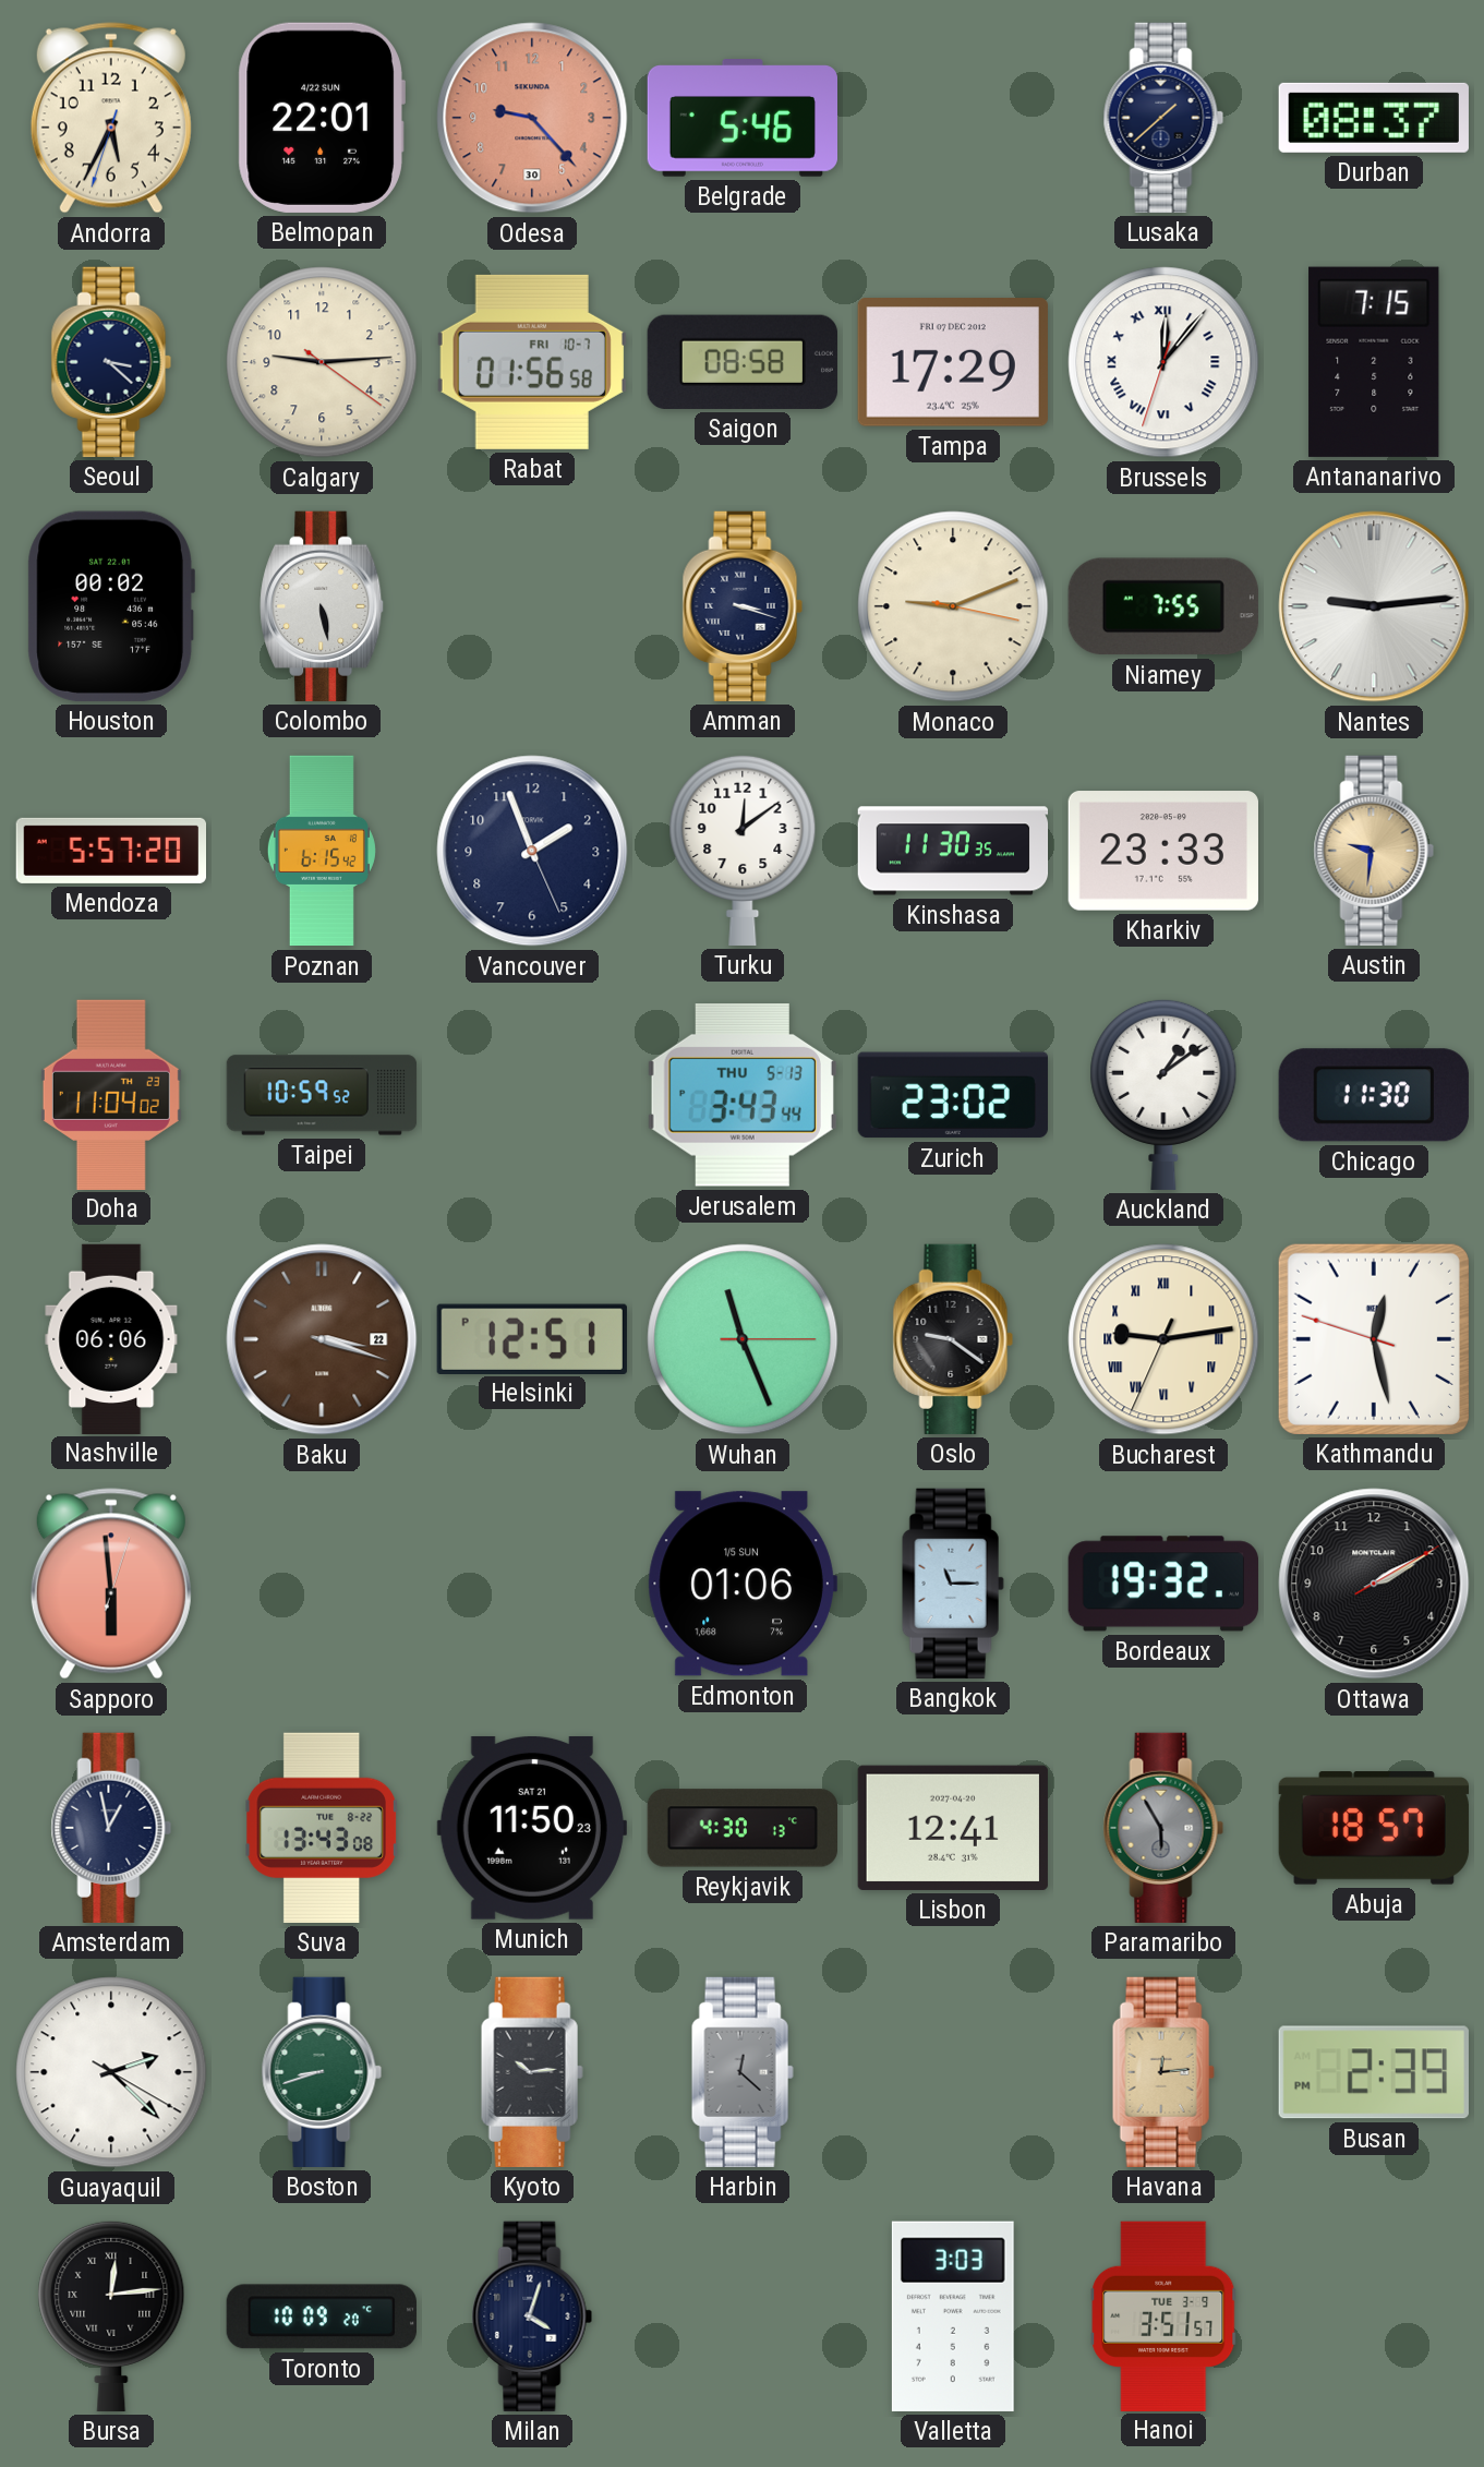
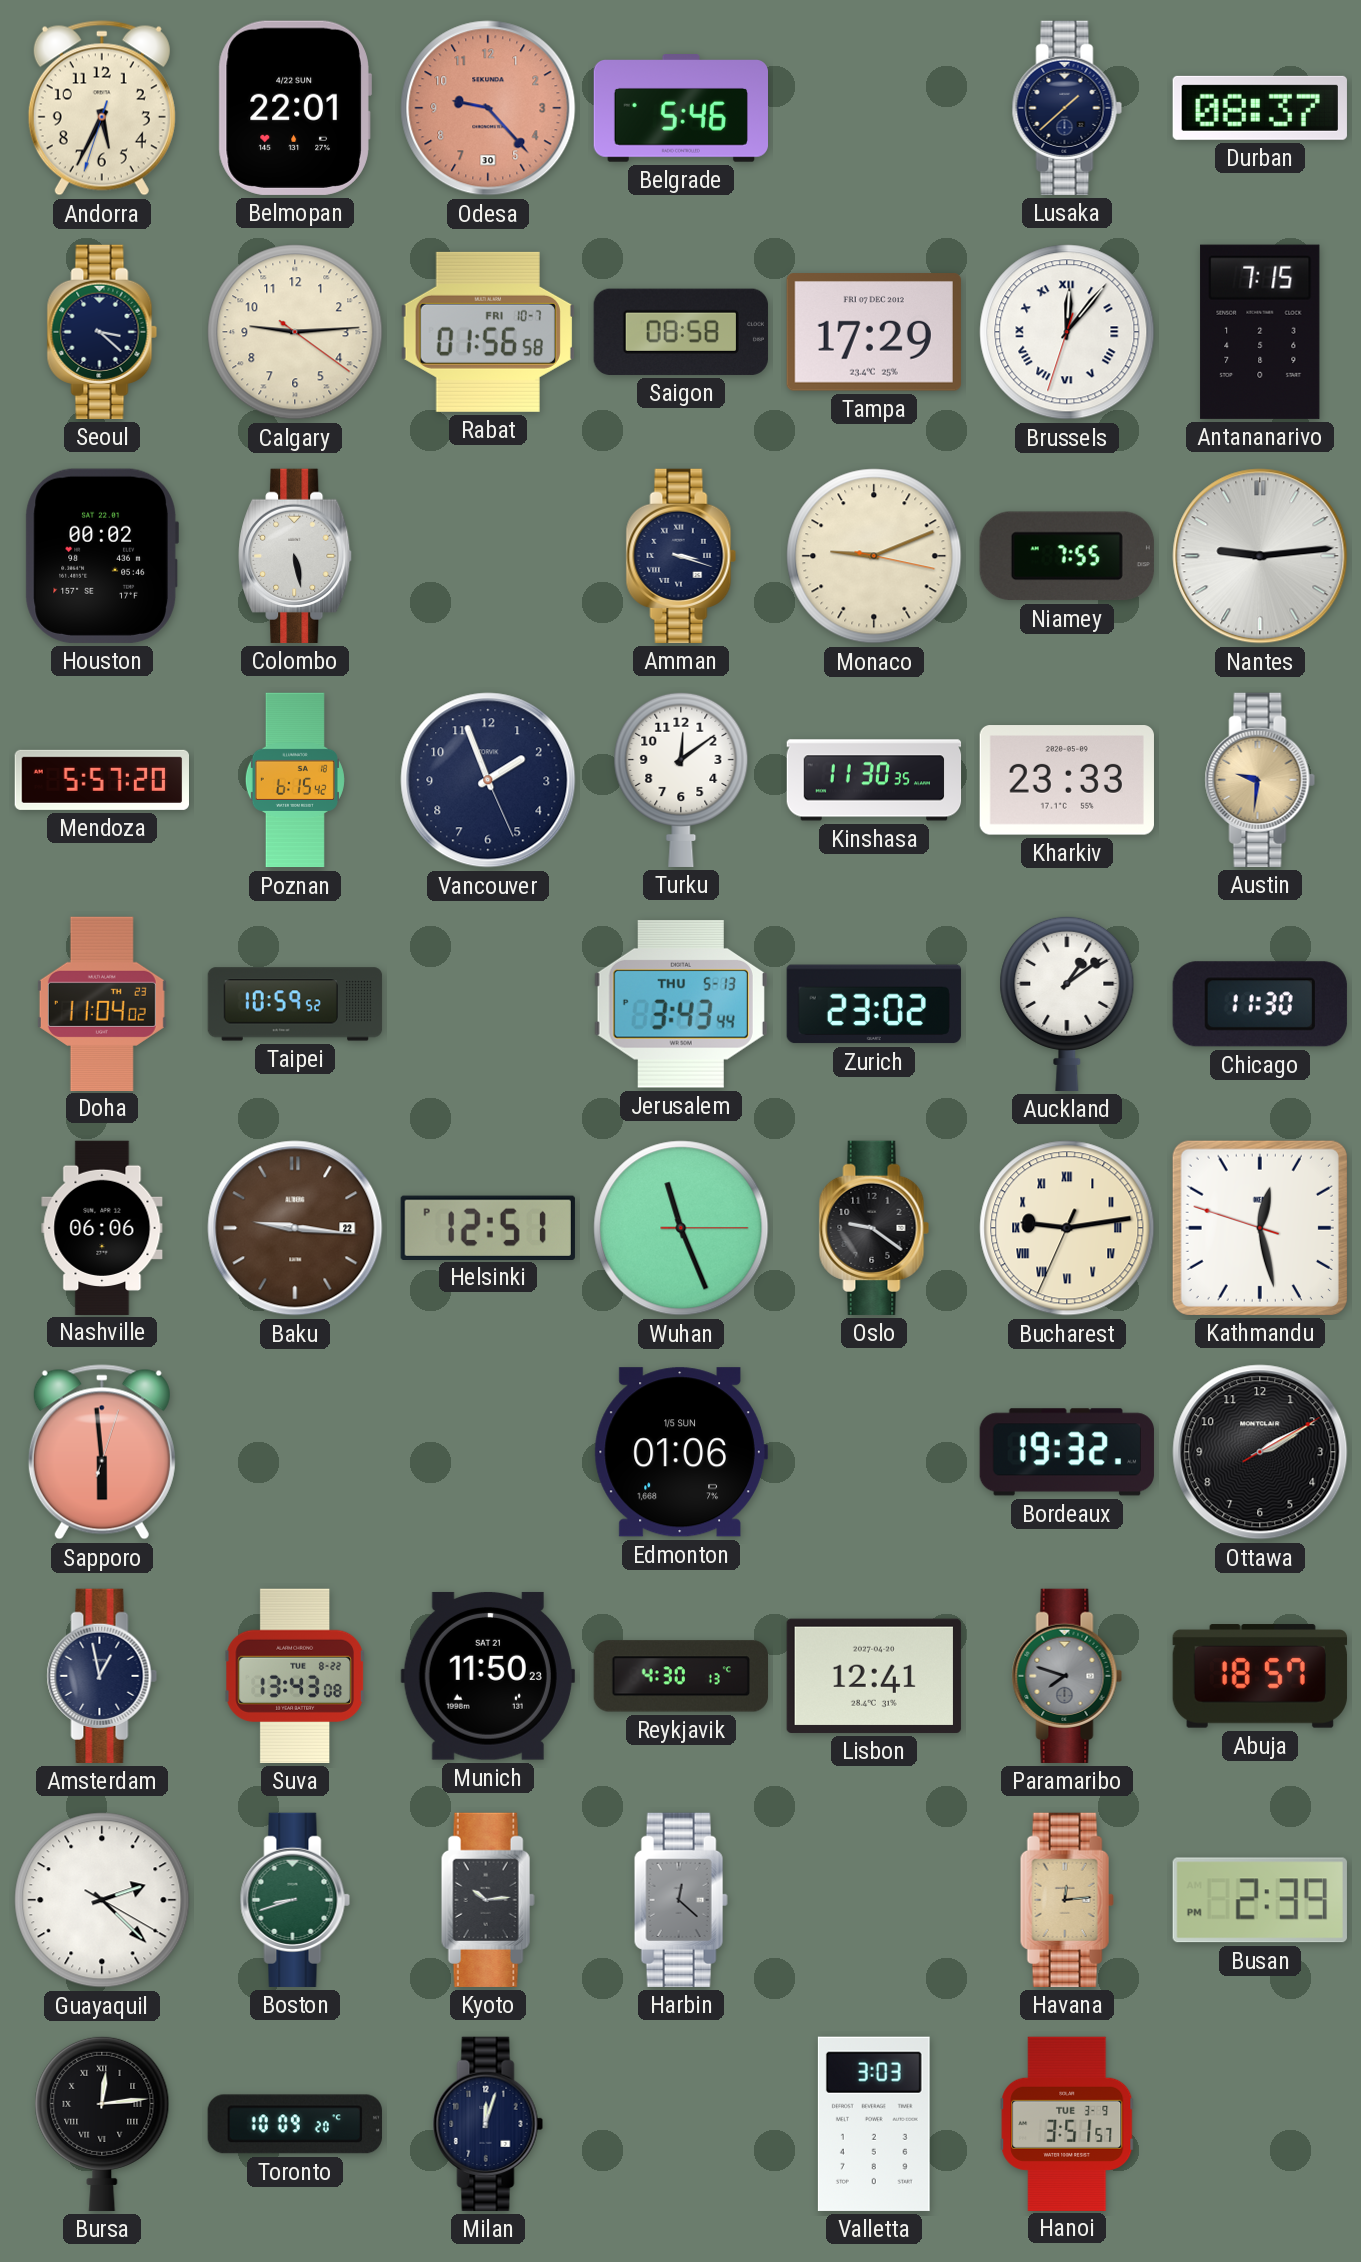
Baku: 3:18 -> 9:16 (295, 1228)
Bangkok: 11:15 -> none (953, 1584)
Paramaribo: 5:55 -> 7:48 (1067, 1676)
Milan: 4:03 -> 12:03 (488, 2124)
